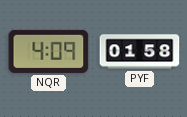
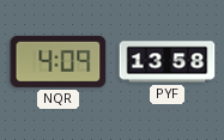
PYF: 01:58 -> 13:58 (168, 62)
